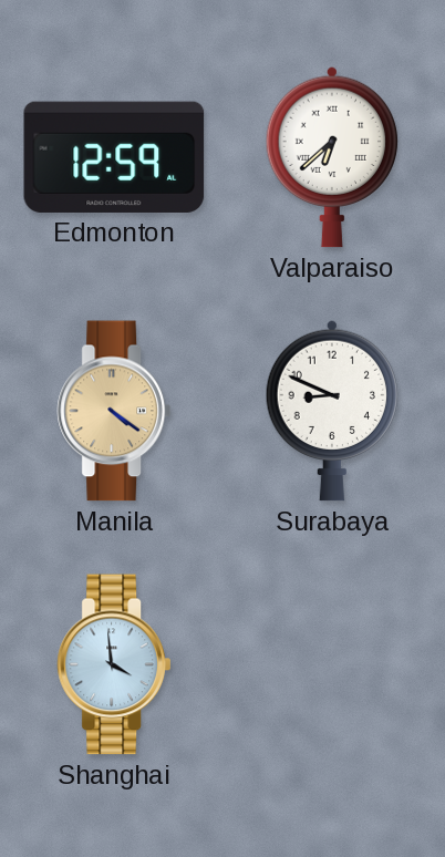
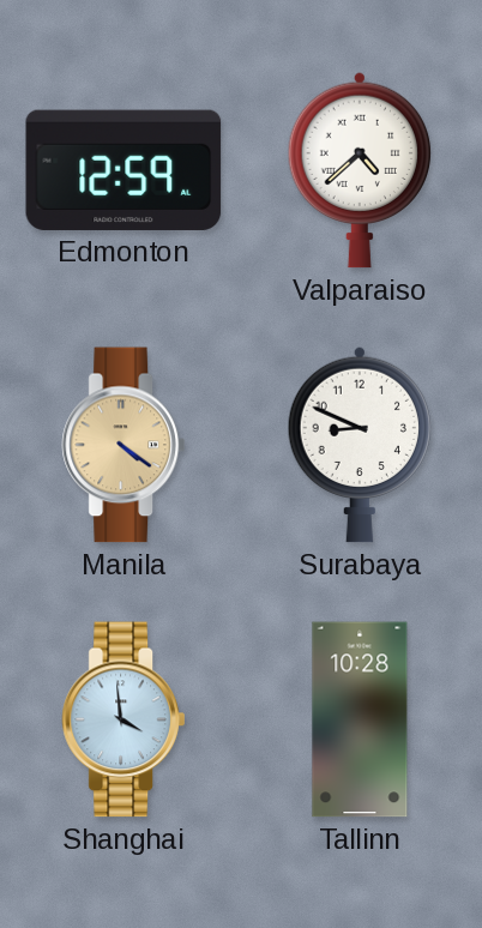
Valparaiso: 6:38 -> 4:38 (360, 170)
Tallinn: none -> 10:28 (360, 719)
